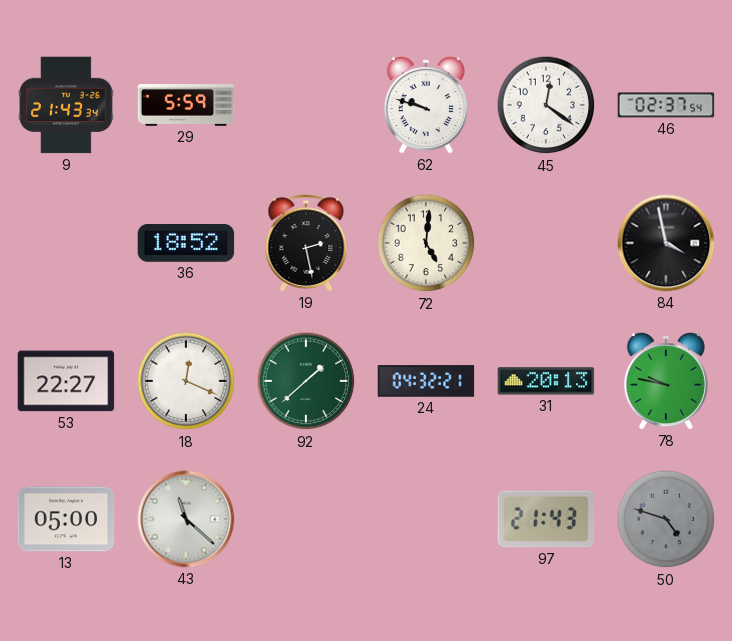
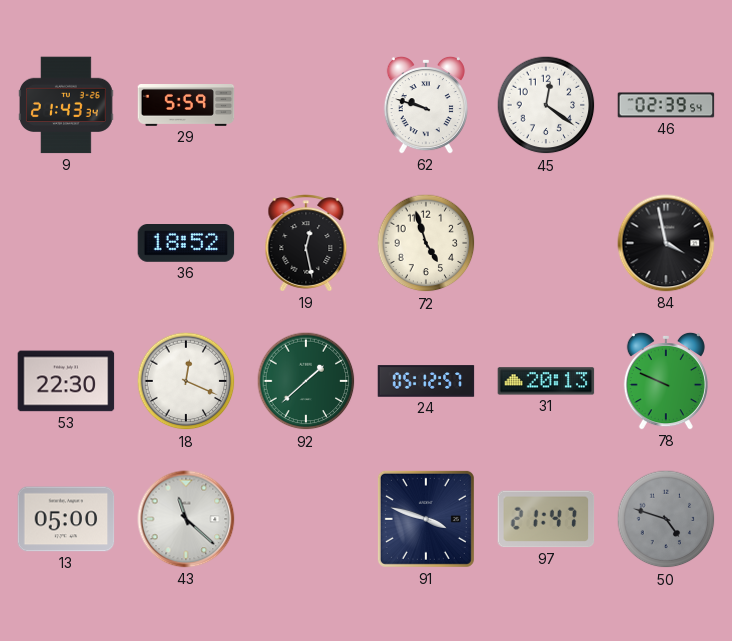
46: 02:37 -> 02:39 (666, 105)
19: 2:28 -> 12:28 (306, 243)
72: 5:01 -> 4:57 (426, 243)
53: 22:27 -> 22:30 (66, 381)
24: 04:32 -> 05:12 (426, 381)
78: 9:47 -> 9:49 (666, 381)
91: none -> 3:48 (426, 519)
97: 21:43 -> 21:47 (546, 519)
